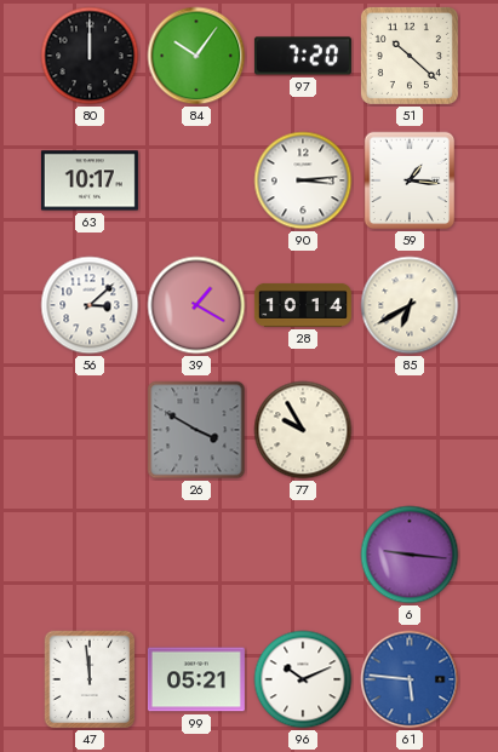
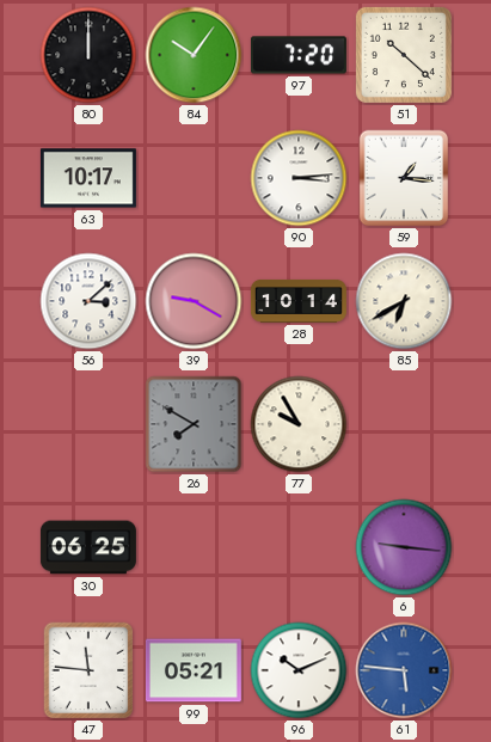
39: 1:20 -> 9:20 (194, 301)
26: 3:50 -> 7:50 (194, 424)
30: none -> 06:25 (88, 547)
47: 11:59 -> 11:46 (88, 670)
